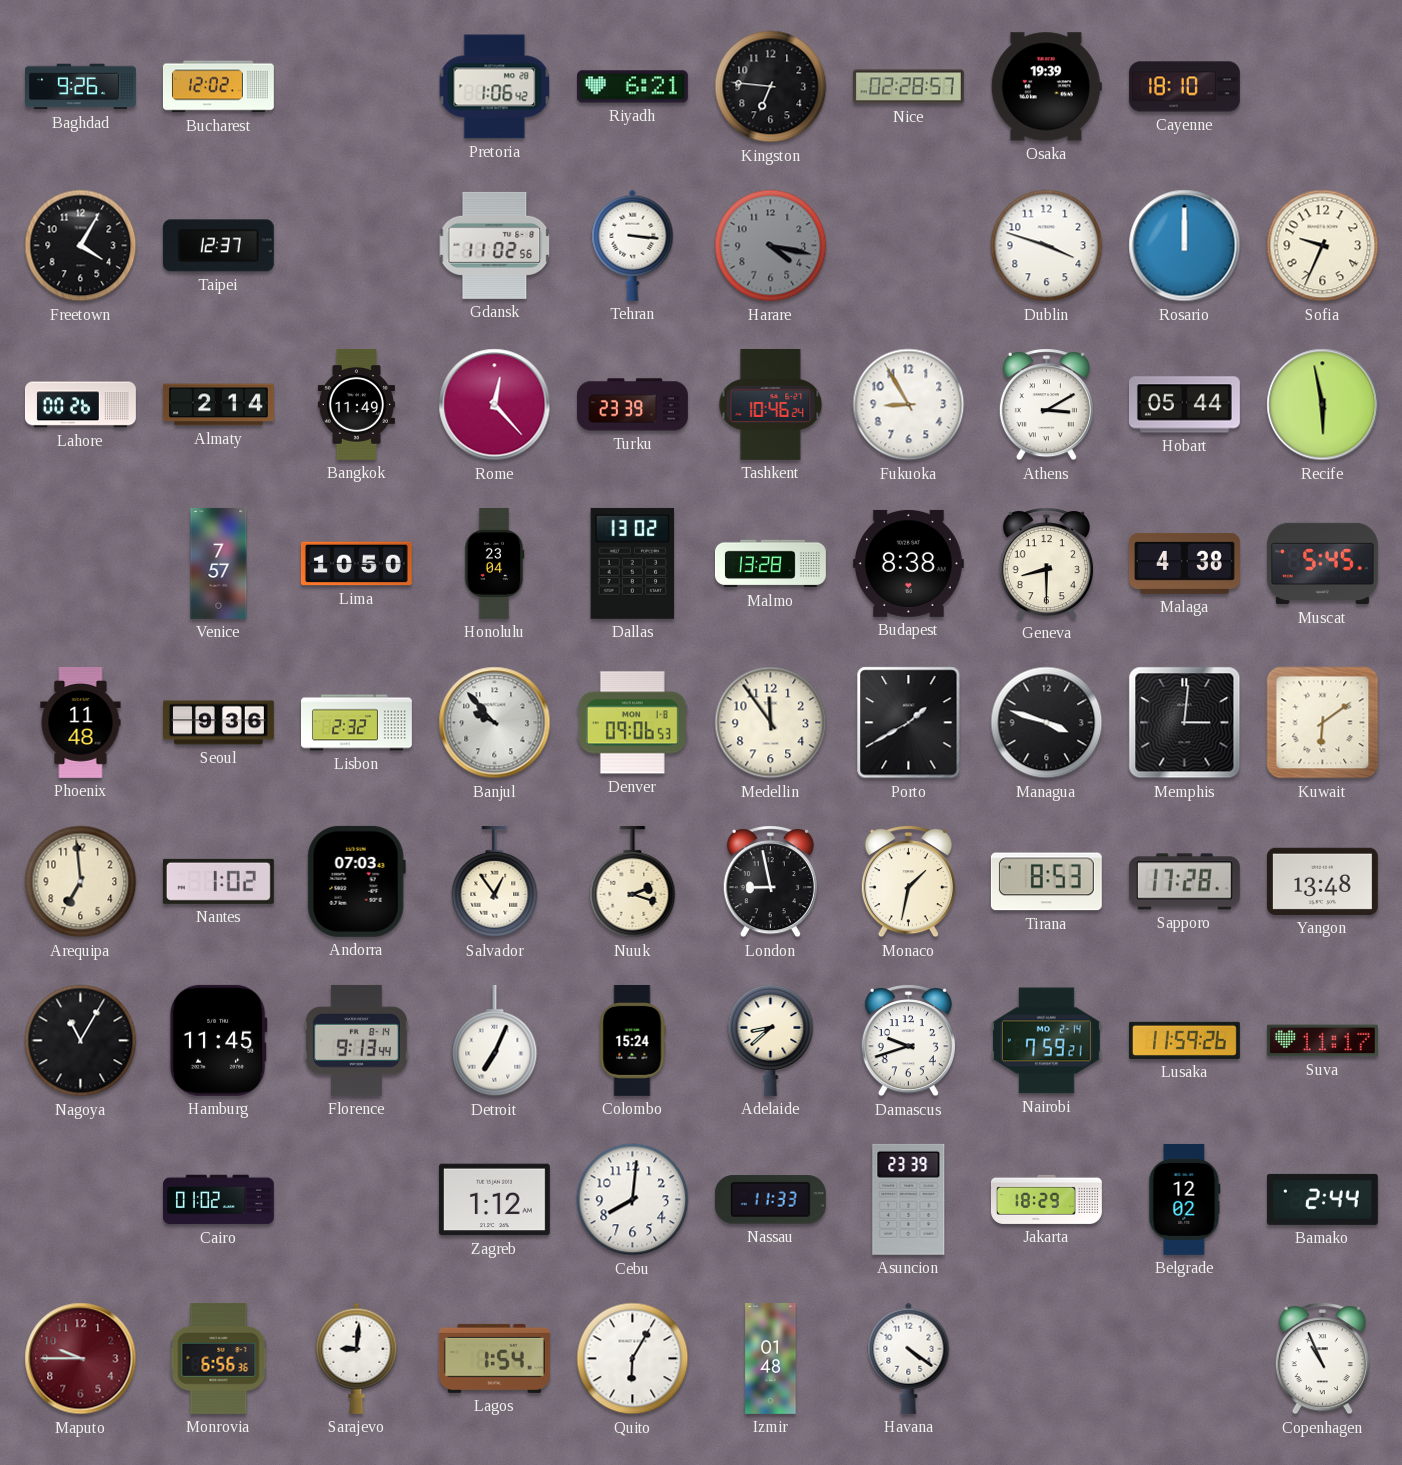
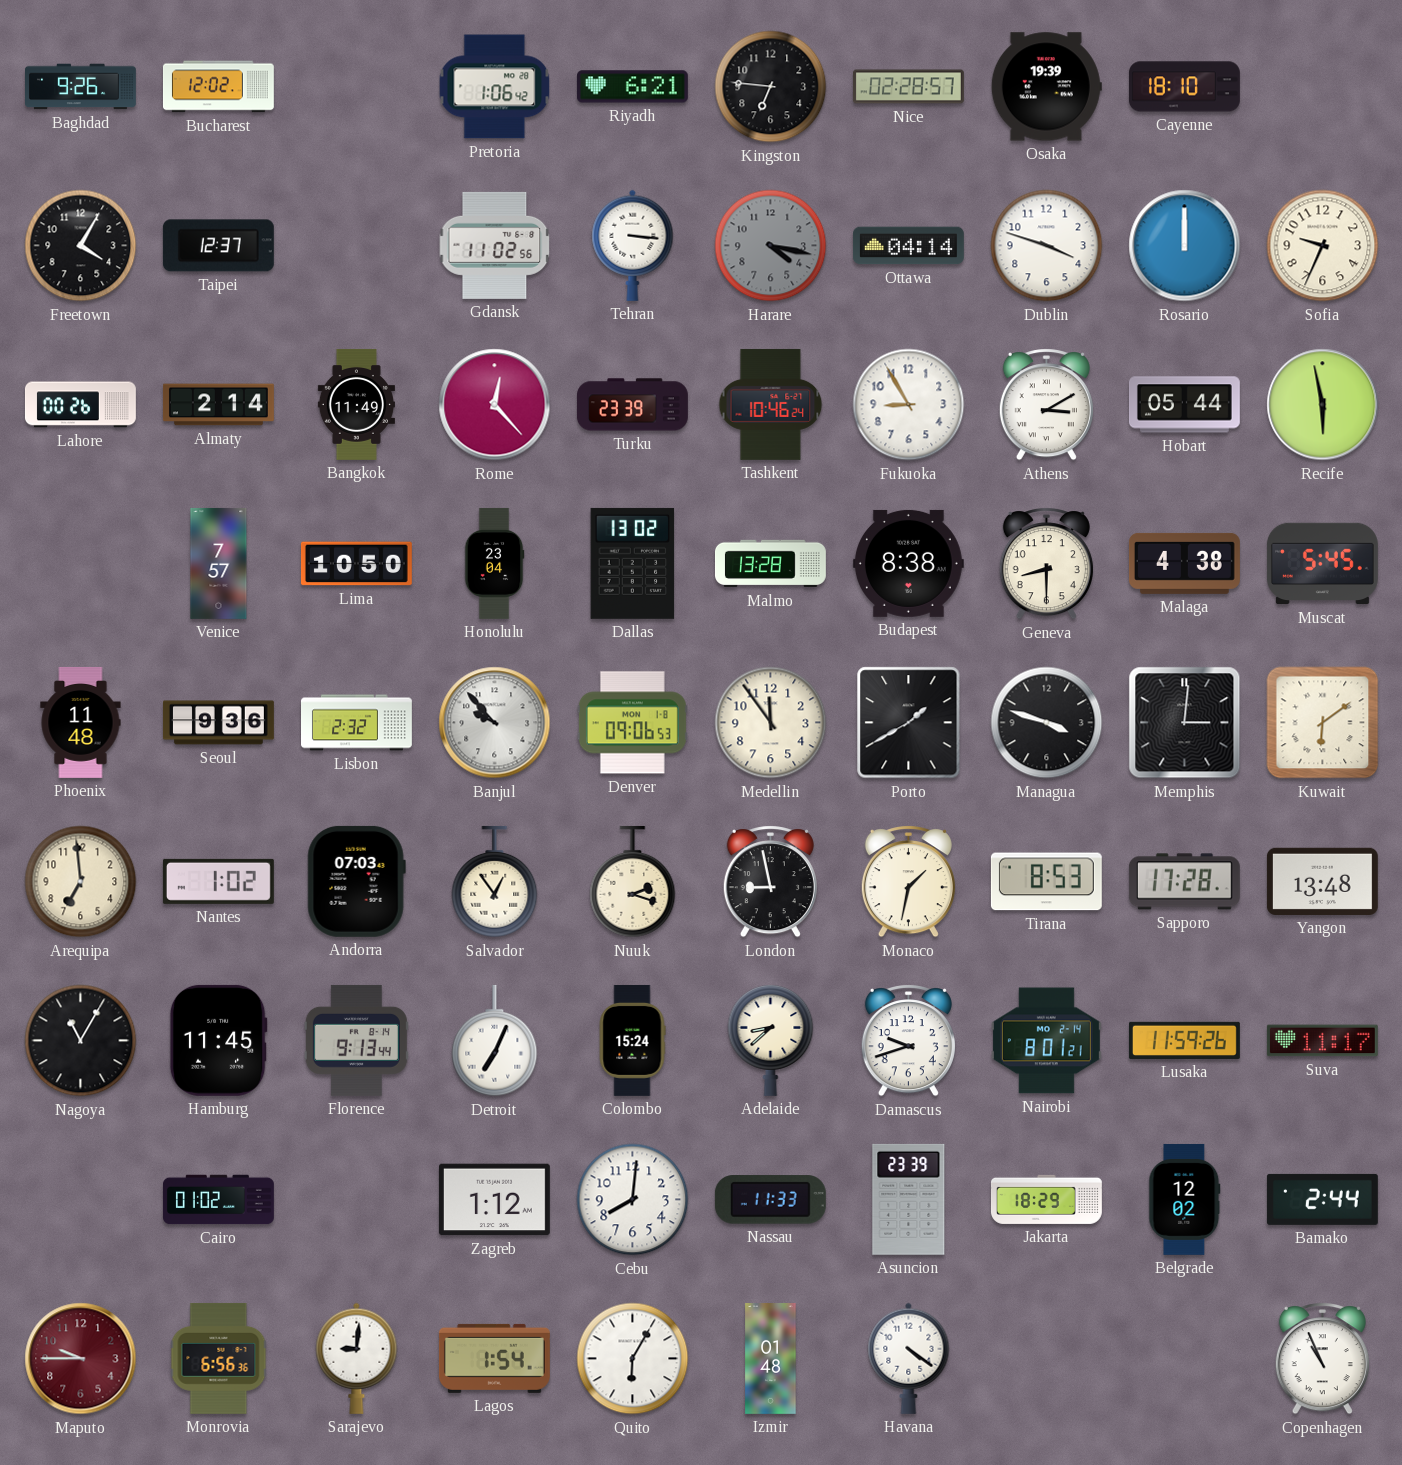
Ottawa: none -> 04:14 (908, 246)
Nairobi: 7:59 -> 8:01 (1046, 1041)
